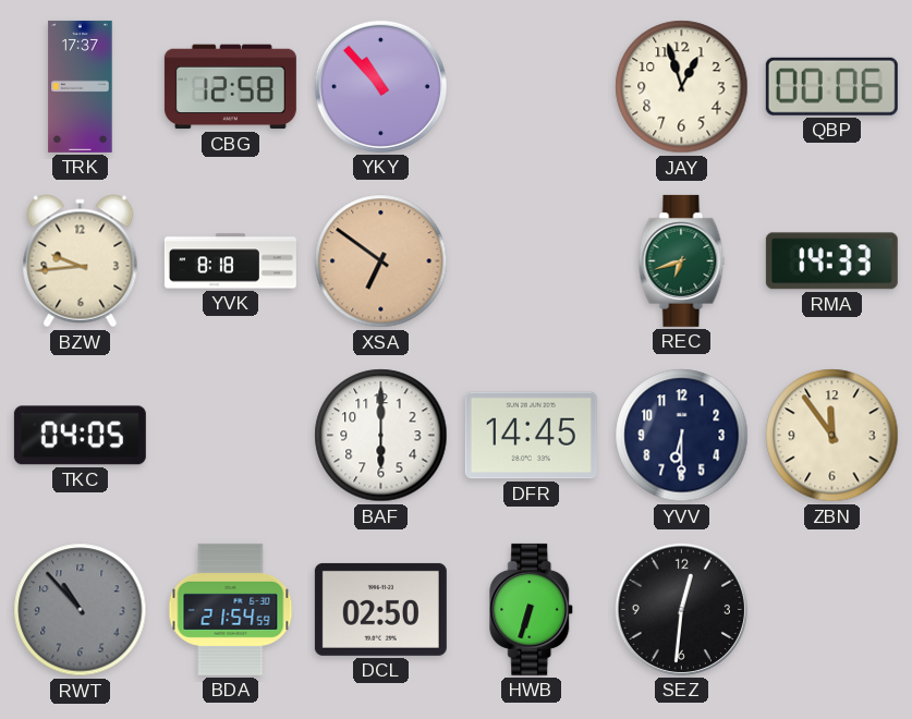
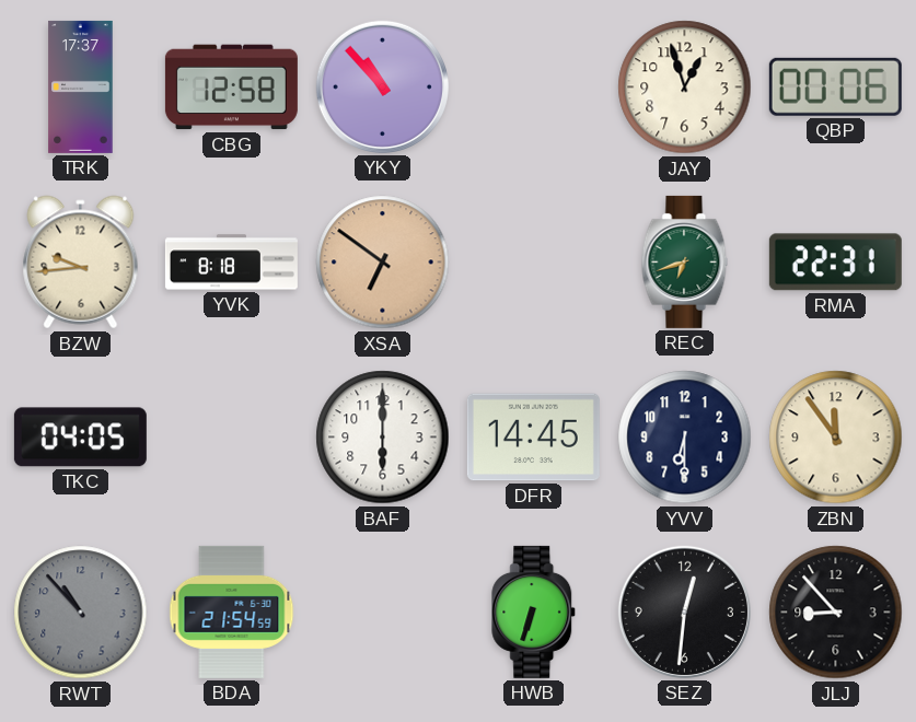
RMA: 14:33 -> 22:31 (835, 263)
DCL: 02:50 -> none (380, 609)
JLJ: none -> 8:53 (836, 613)
